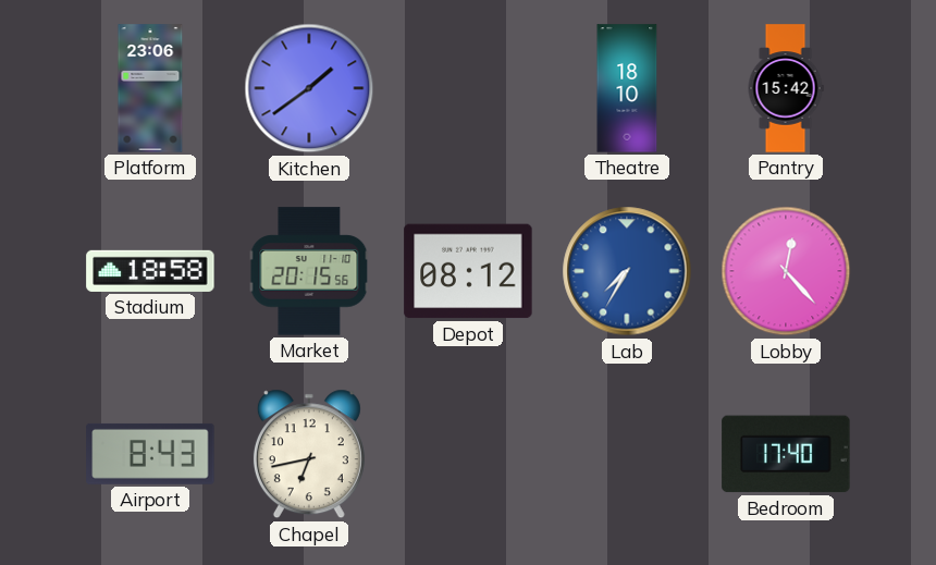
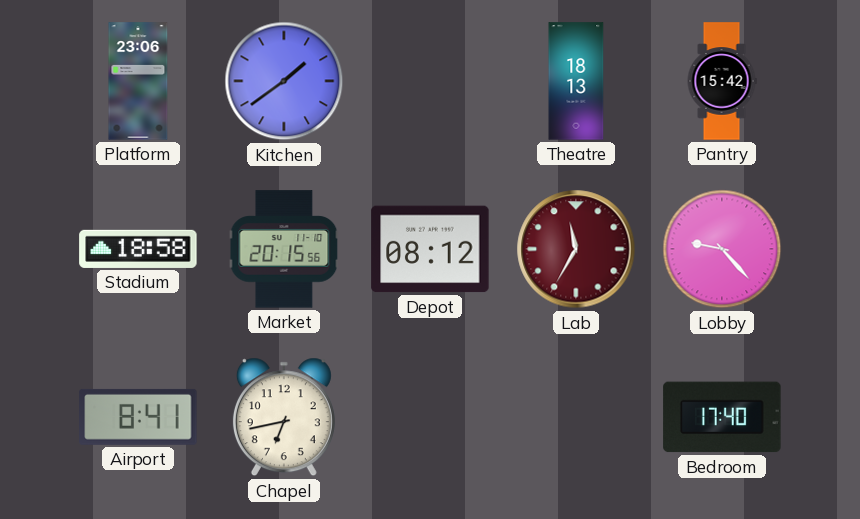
Theatre: 18:10 -> 18:13 (576, 81)
Lab: 7:35 -> 11:35 (576, 249)
Lab dial: blue -> burgundy (576, 249)
Lobby: 12:23 -> 9:23 (722, 249)
Airport: 8:43 -> 8:41 (138, 417)
